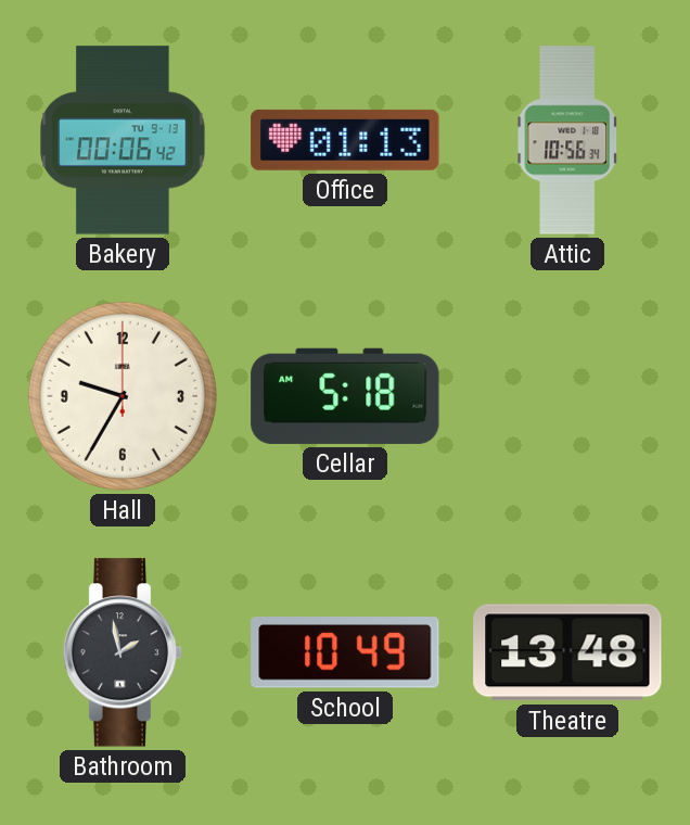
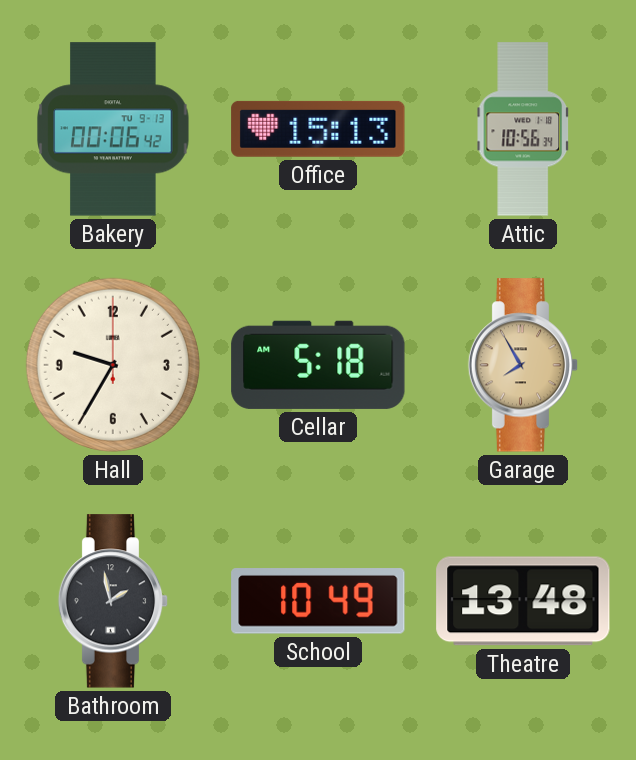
Office: 01:13 -> 15:13 (318, 129)
Garage: none -> 7:55 (523, 365)
